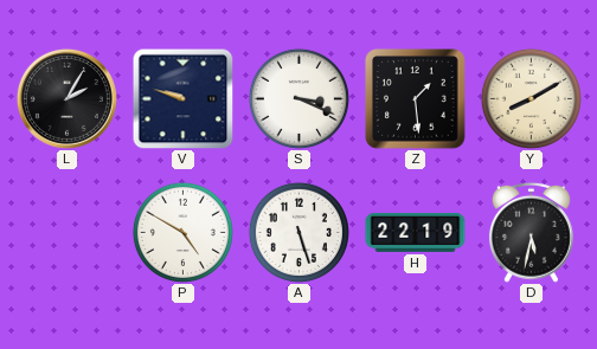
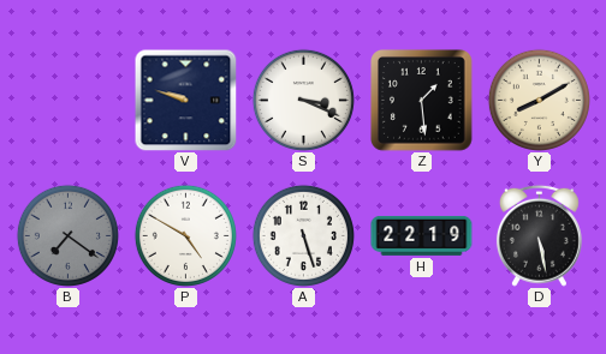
L: 2:05 -> none (66, 98)
B: none -> 7:21 (67, 235)
D: 5:32 -> 5:28 (539, 235)
